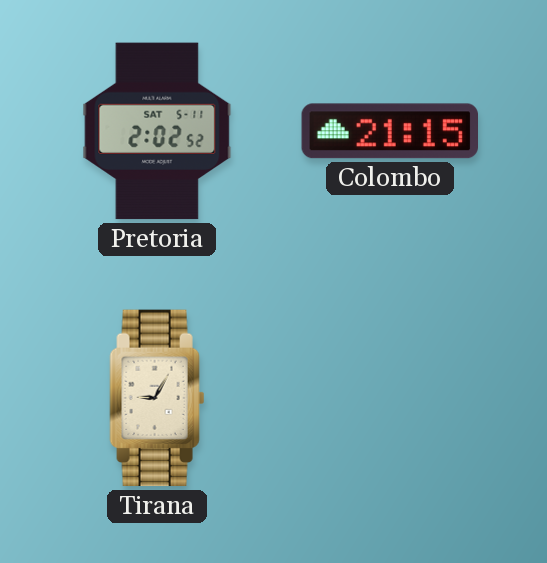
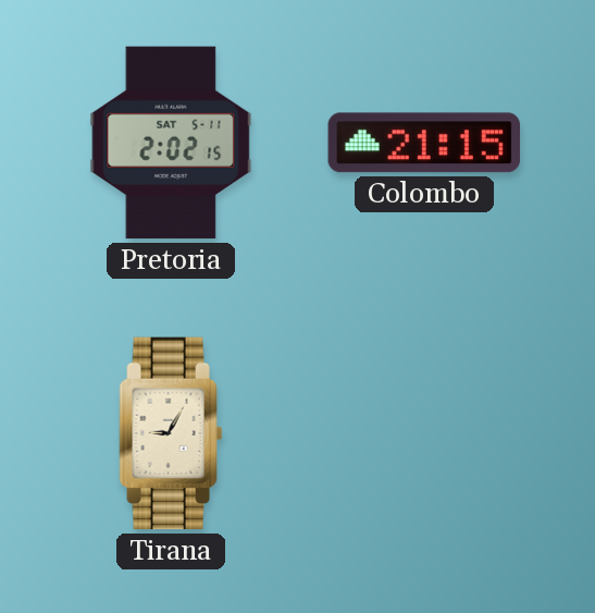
Pretoria: 2:02:52 -> 2:02:15 (171, 143)
